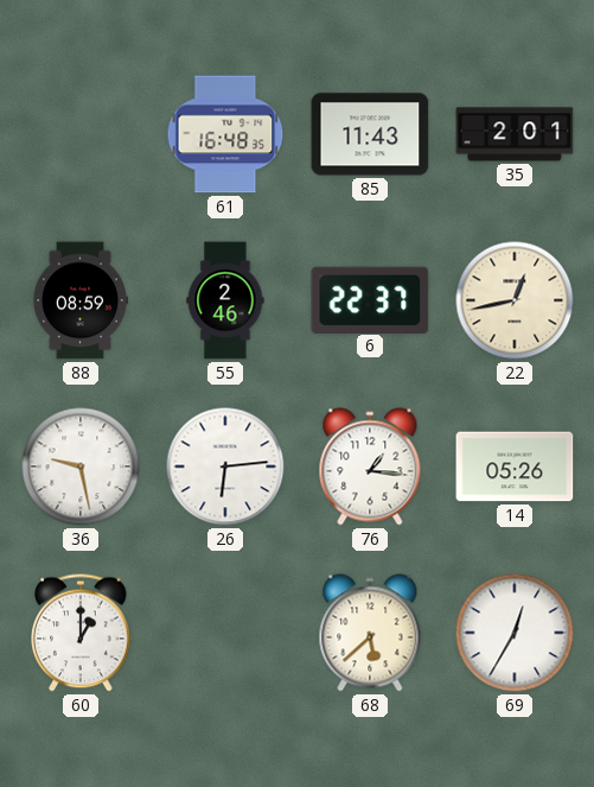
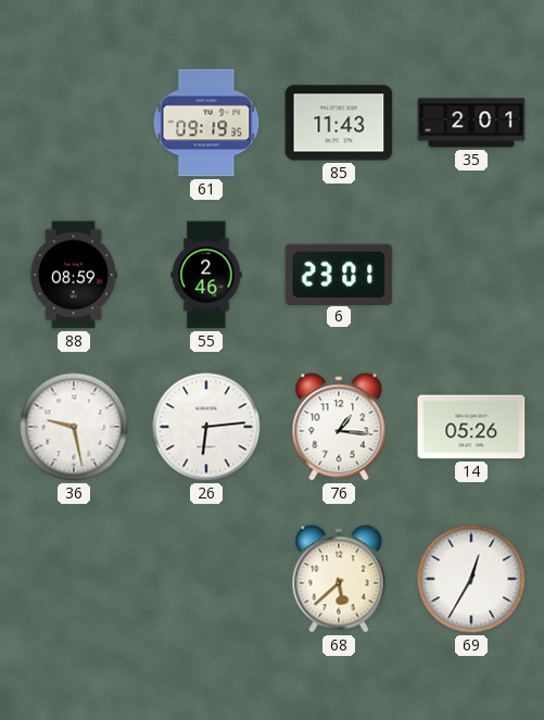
61: 16:48 -> 09:19 (206, 123)
6: 22:37 -> 23:01 (339, 274)
22: 12:43 -> none (515, 300)
60: 1:00 -> none (81, 633)
